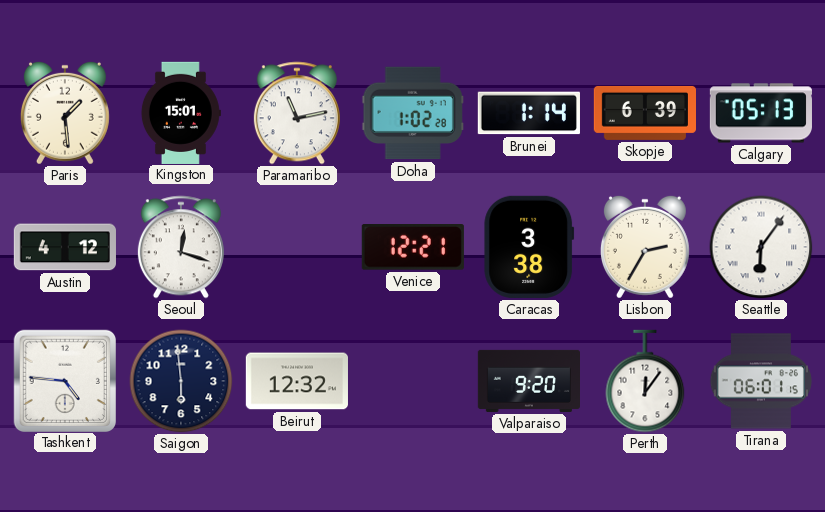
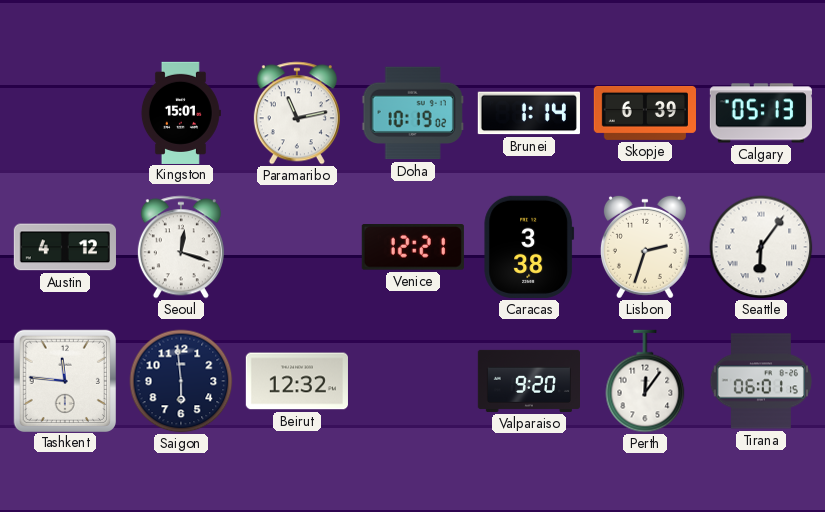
Paris: 1:29 -> none (65, 113)
Doha: 1:02 -> 10:19 (413, 113)
Lisbon: 2:35 -> 2:33 (645, 247)
Tashkent: 4:46 -> 11:46 (64, 380)
